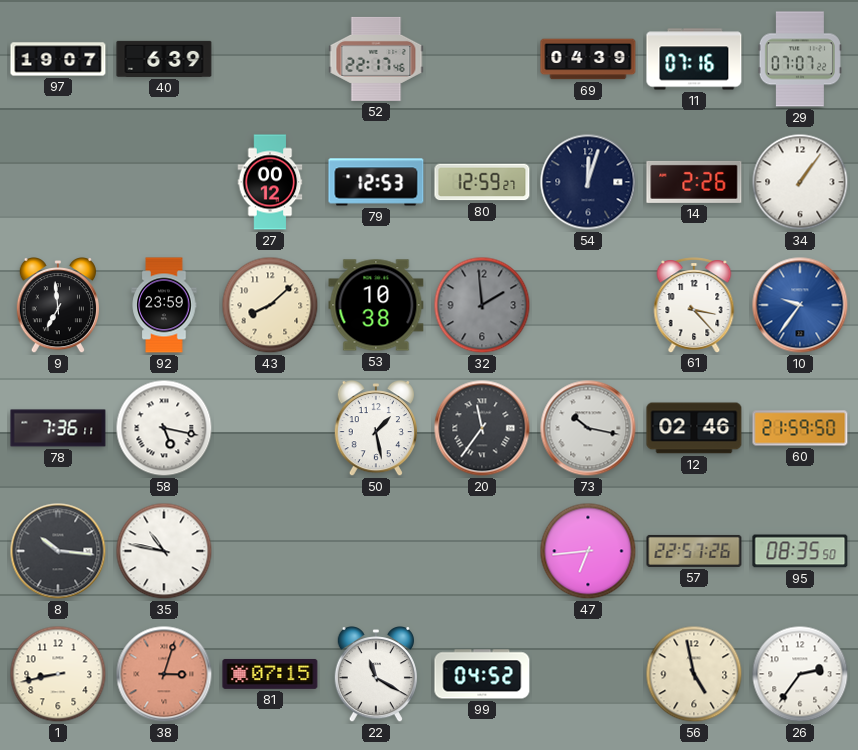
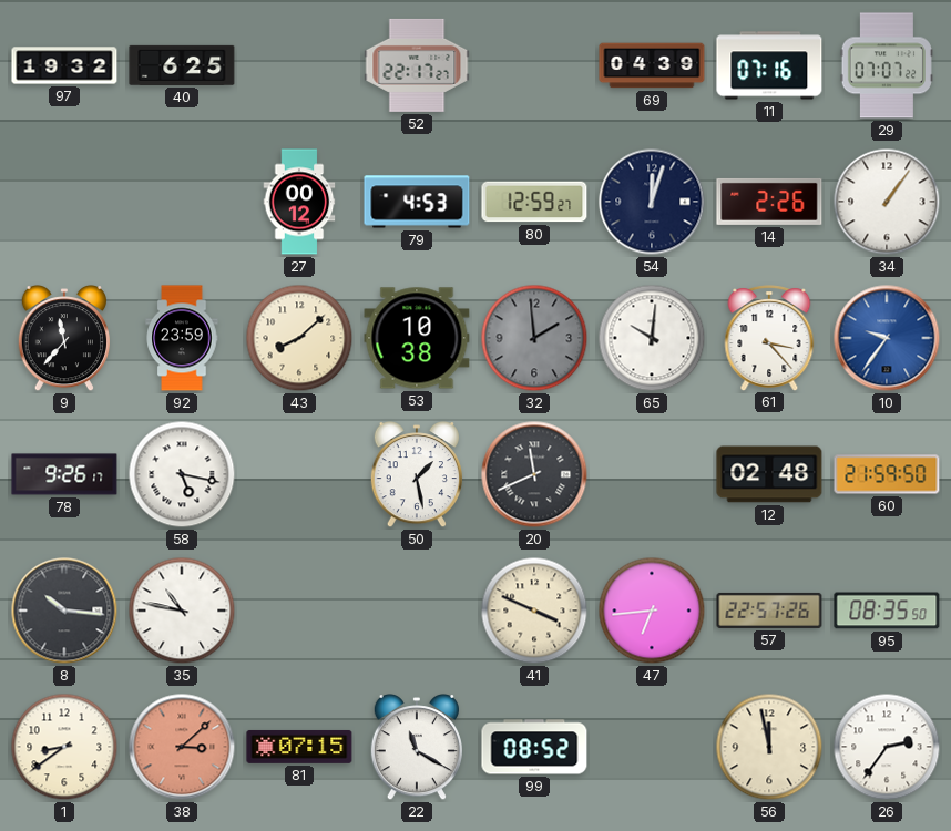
97: 19:07 -> 19:32 (64, 65)
40: 6:39 -> 6:25 (182, 65)
52: 22:17:46 -> 22:17:27 (417, 65)
79: 12:53 -> 4:53 (417, 202)
9: 6:59 -> 11:37 (63, 339)
65: none -> 10:01 (652, 338)
78: 7:36 -> 9:26 (64, 474)
20: 11:36 -> 11:41 (534, 474)
73: 10:17 -> none (588, 428)
12: 02:46 -> 02:48 (769, 474)
41: none -> 3:49 (534, 611)
1: 8:43 -> 8:39 (64, 747)
38: 3:03 -> 3:08 (182, 747)
99: 04:52 -> 08:52 (534, 747)
56: 4:58 -> 11:58 (769, 747)
